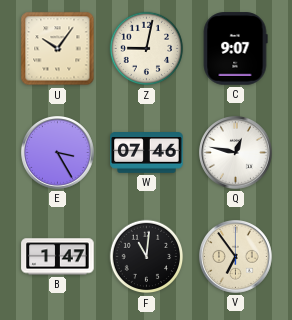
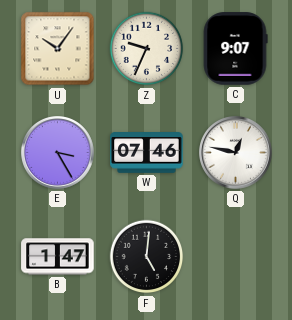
Z: 9:02 -> 9:34 (147, 49)
F: 11:01 -> 5:01 (147, 257)
V: 6:54 -> none (236, 257)
